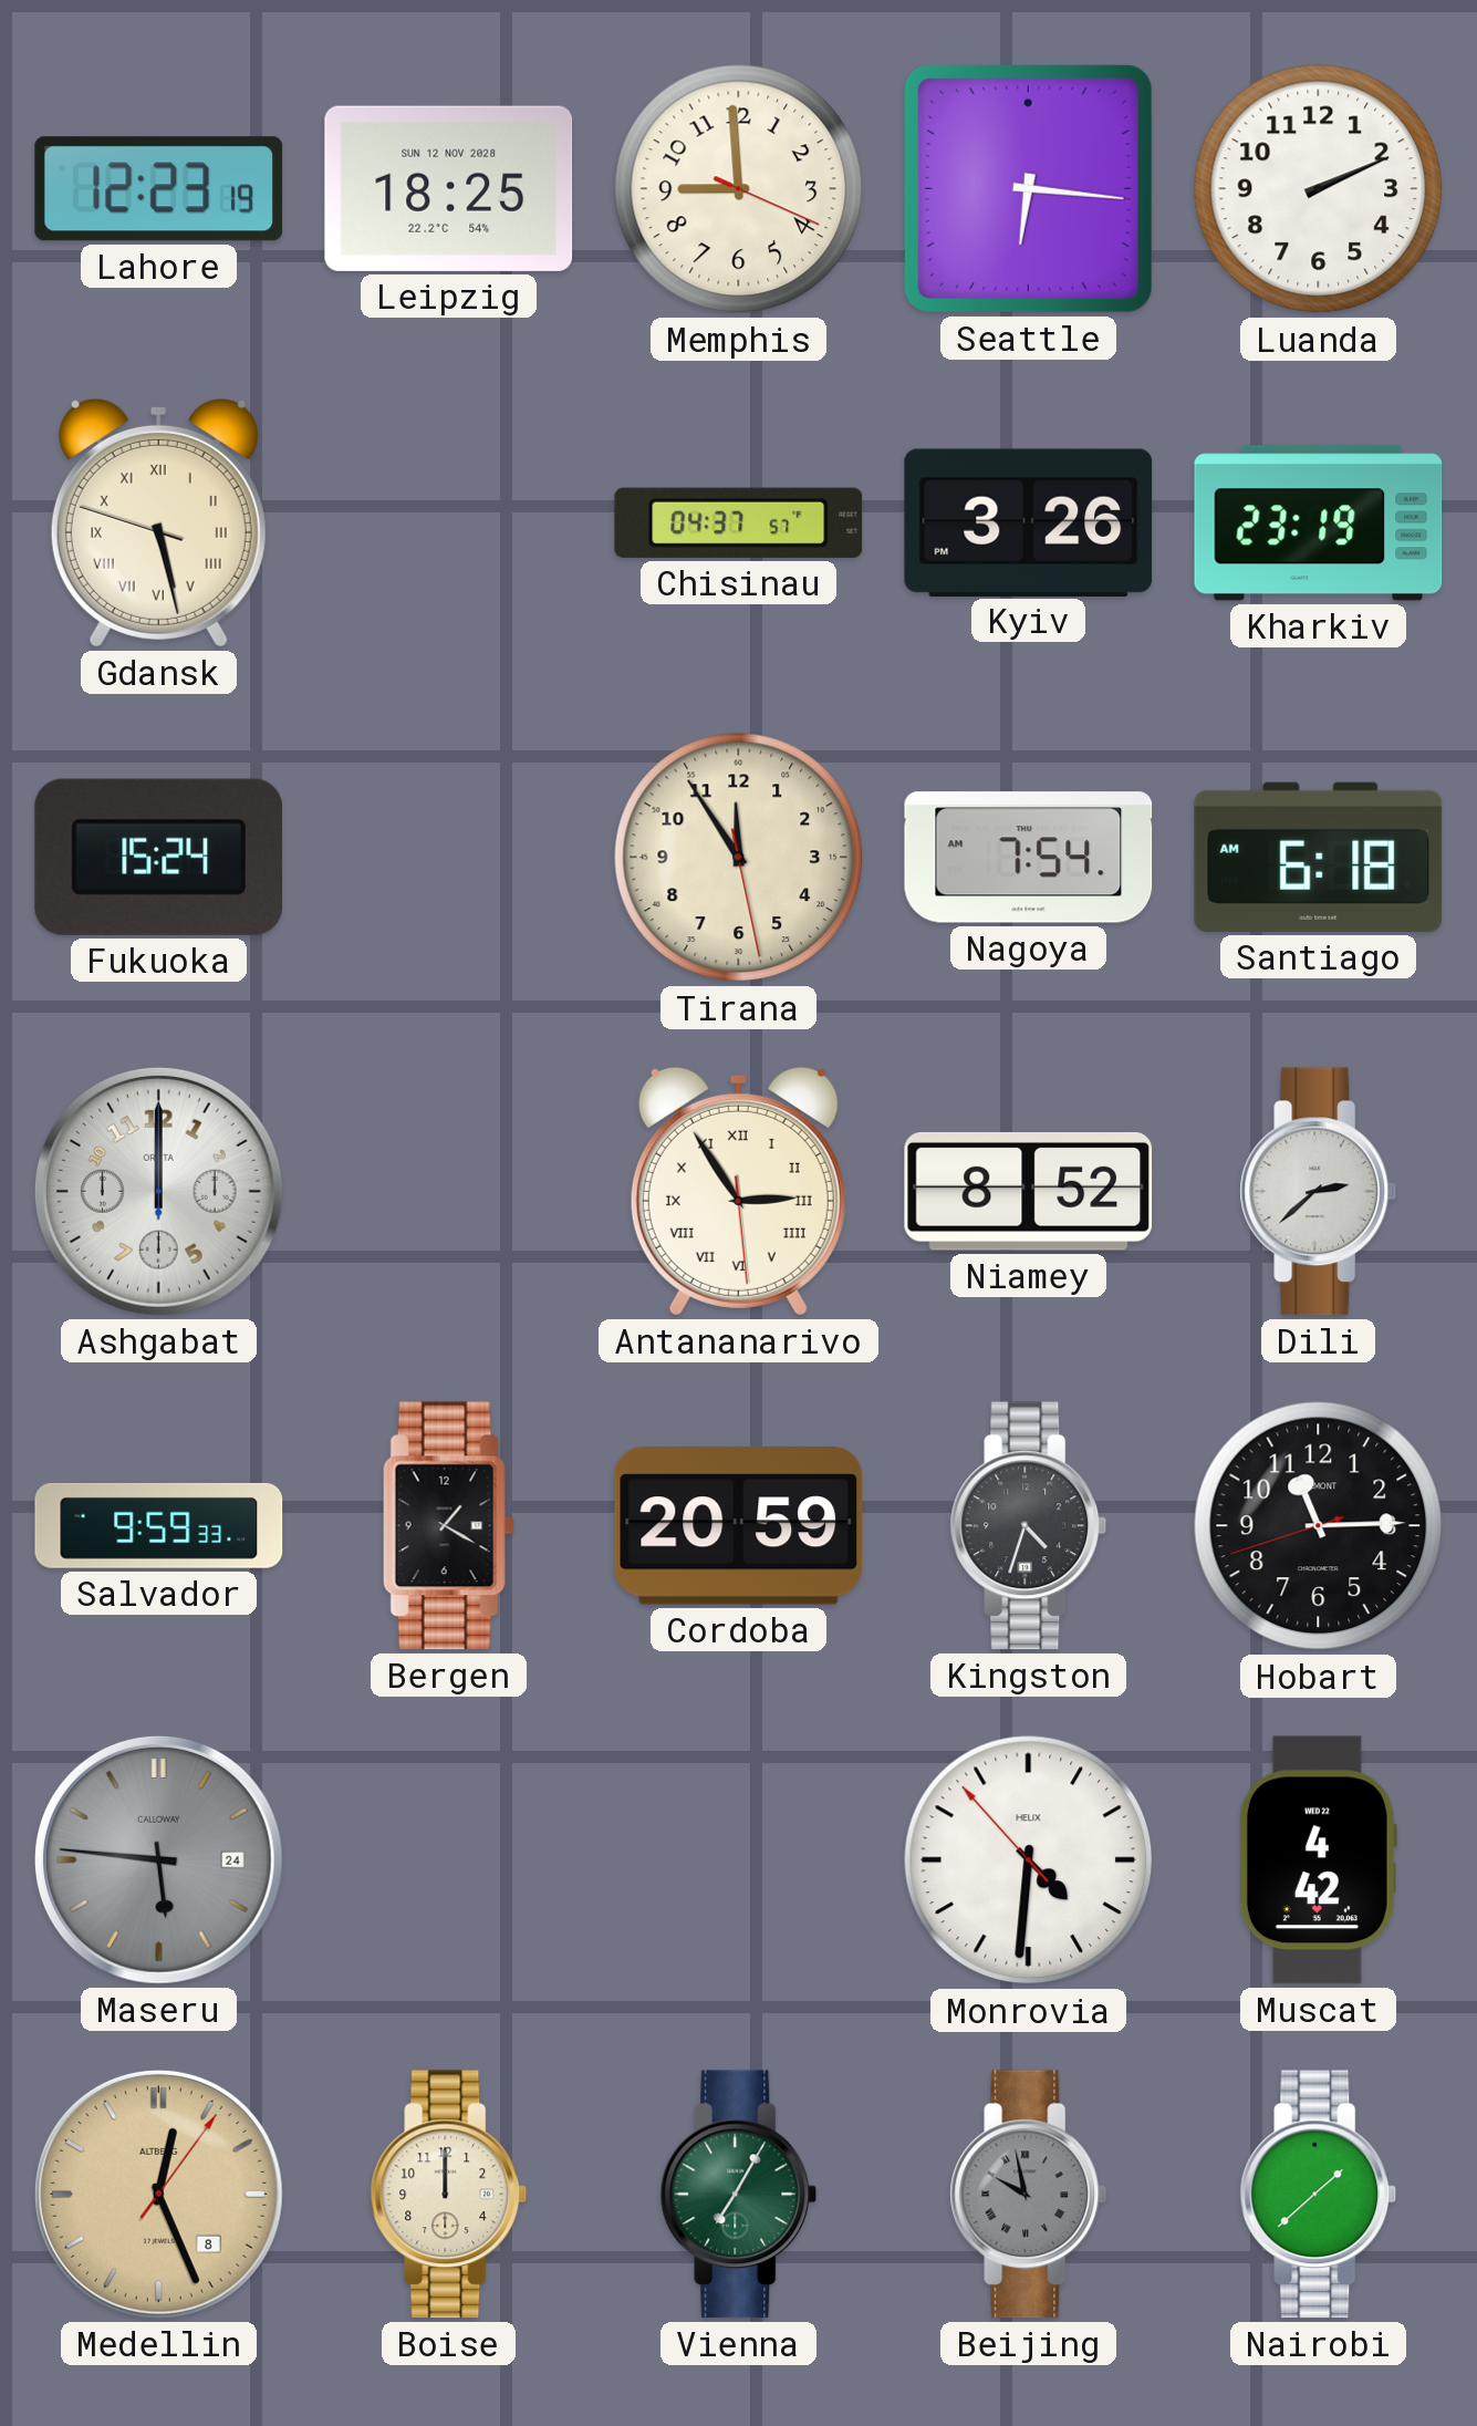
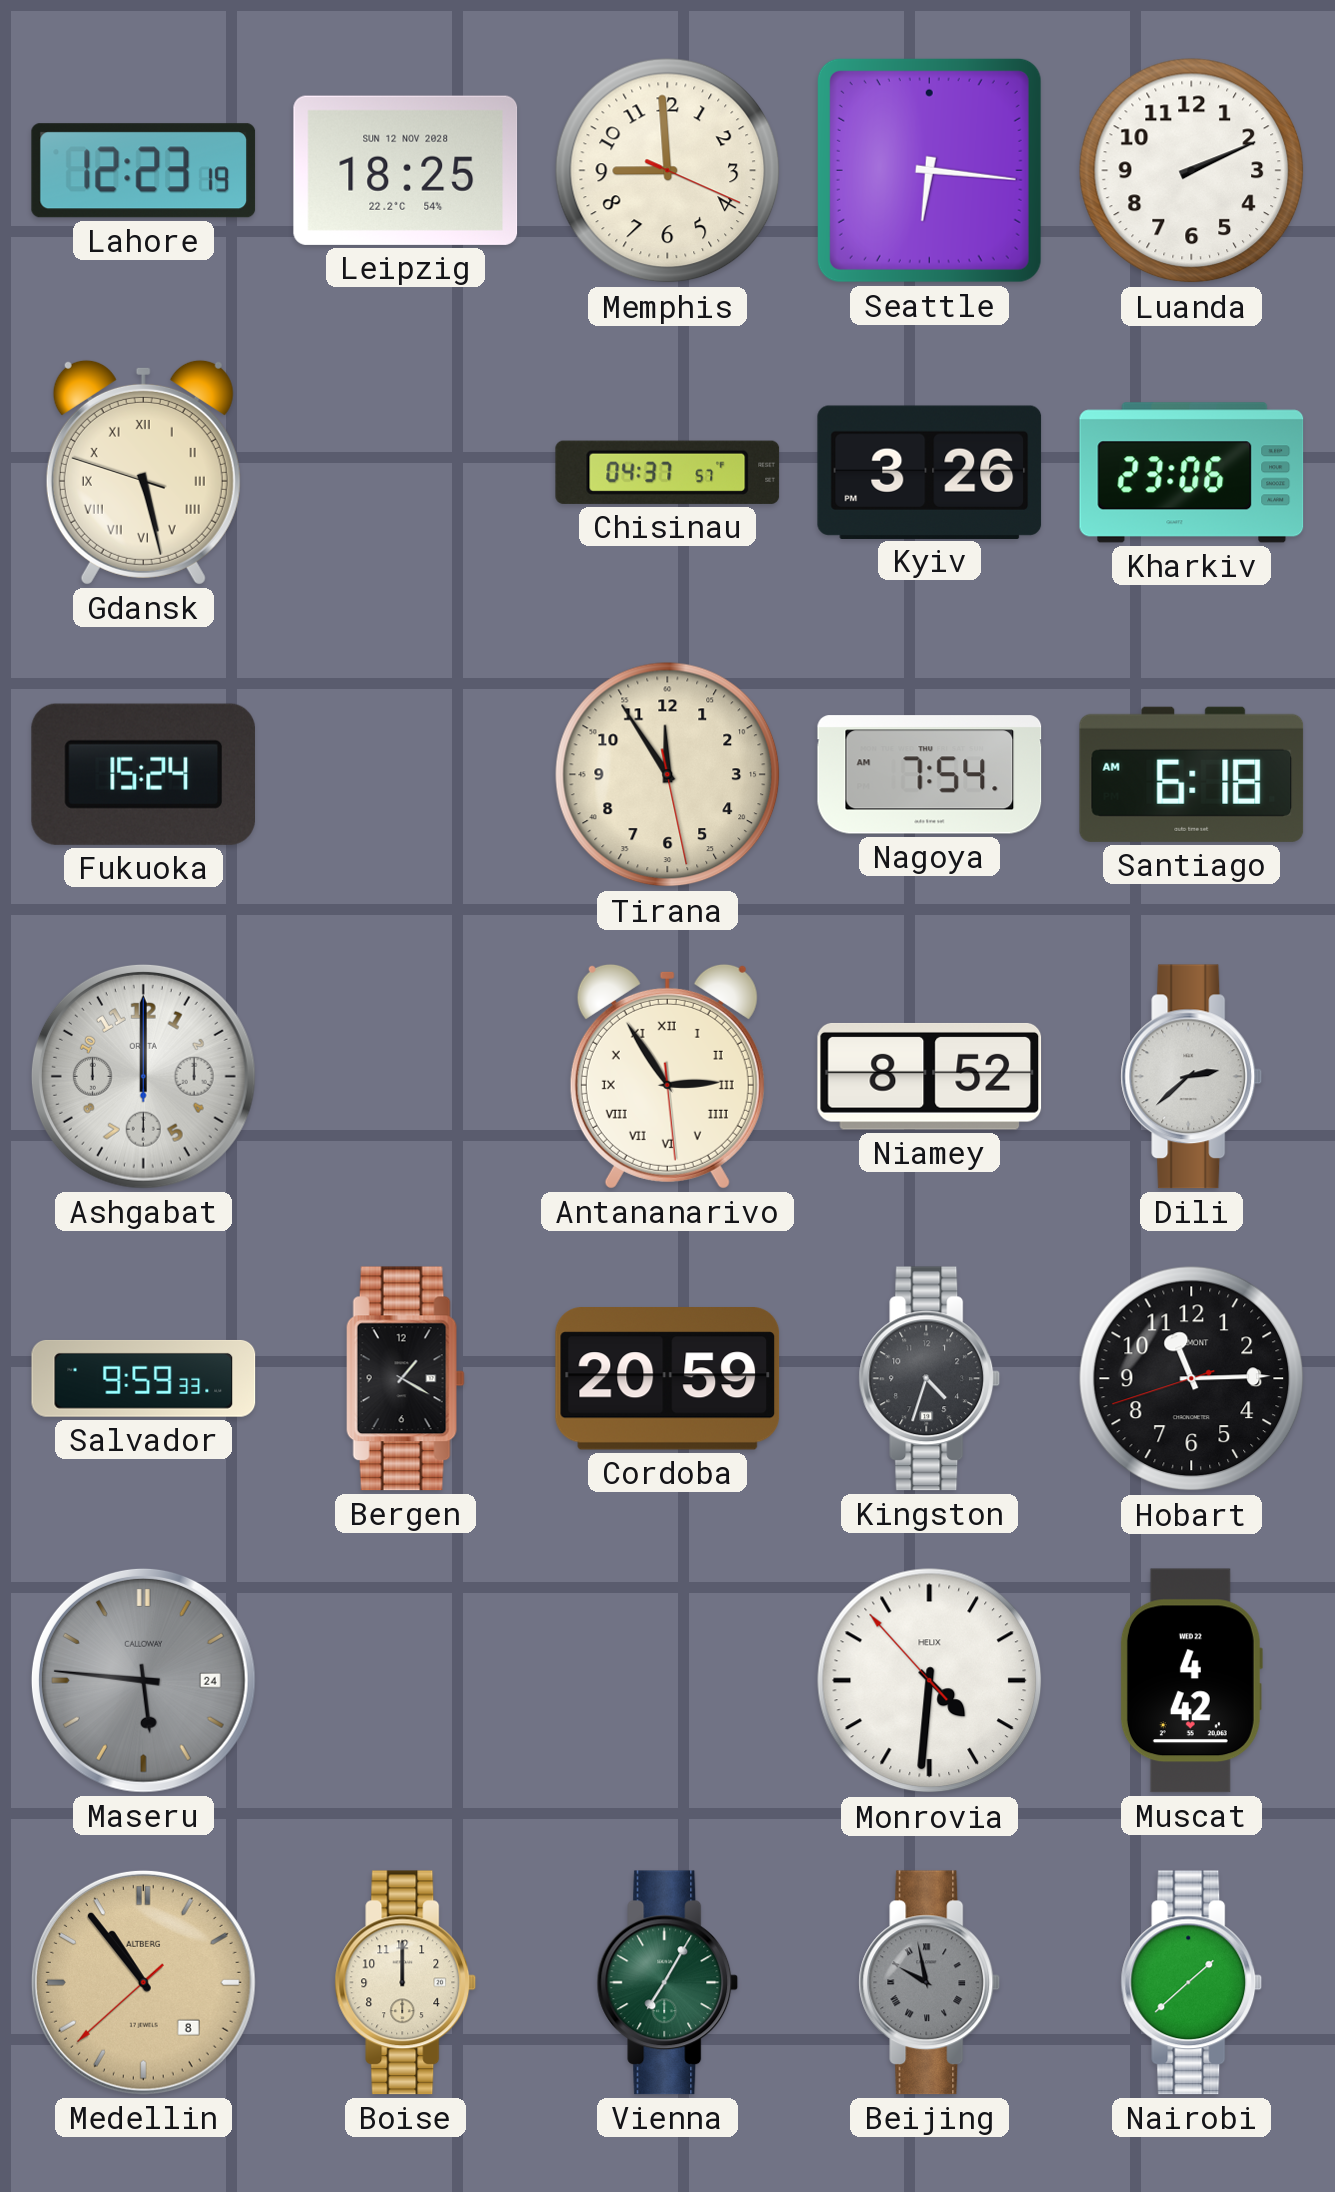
Kharkiv: 23:19 -> 23:06 (1192, 473)
Medellin: 12:26 -> 10:53 (143, 1982)
